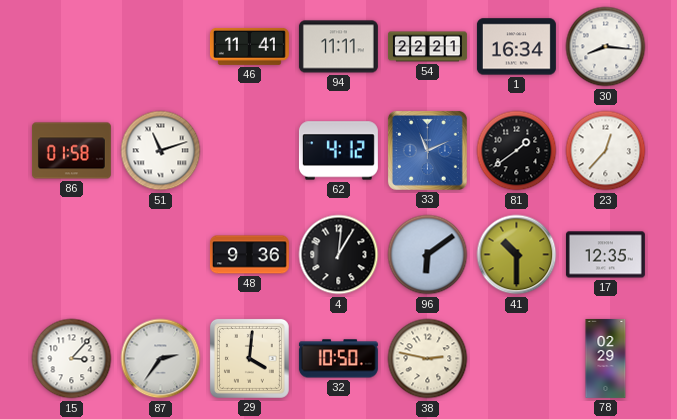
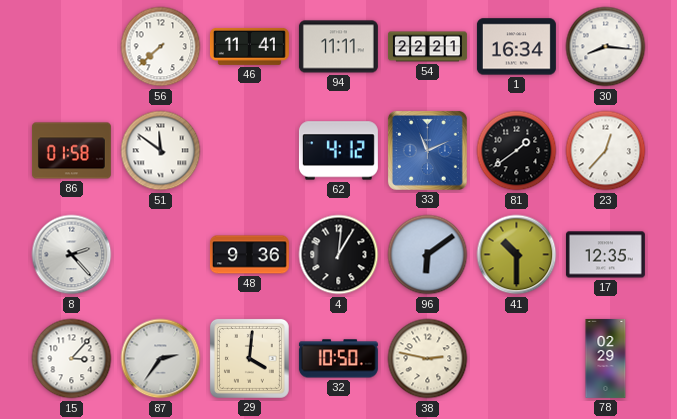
56: none -> 7:38 (161, 47)
51: 11:12 -> 11:51 (161, 151)
8: none -> 2:23 (72, 255)
